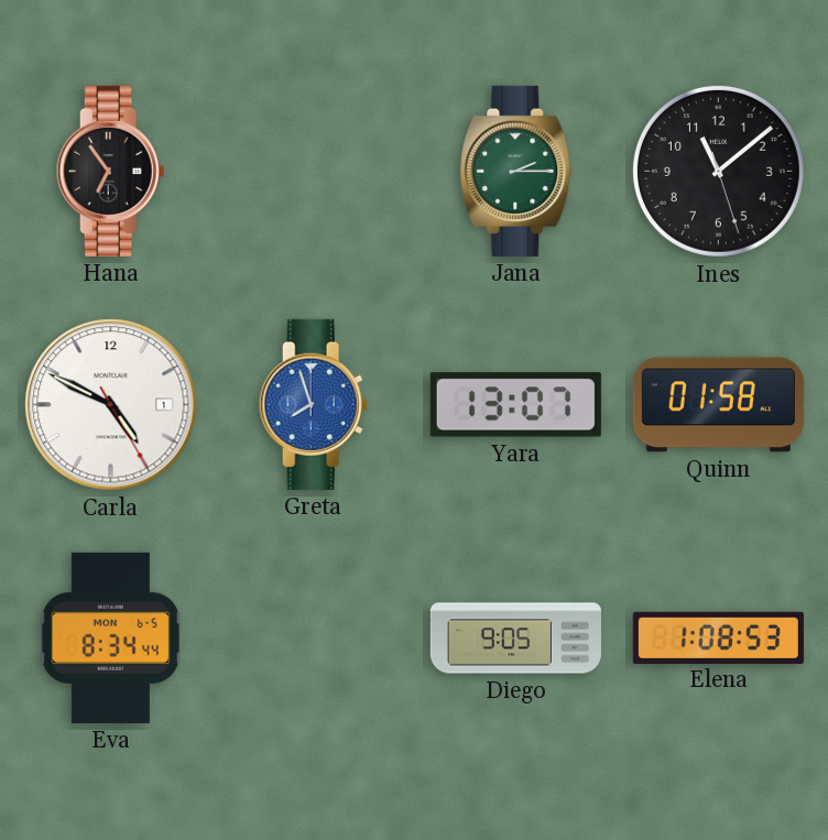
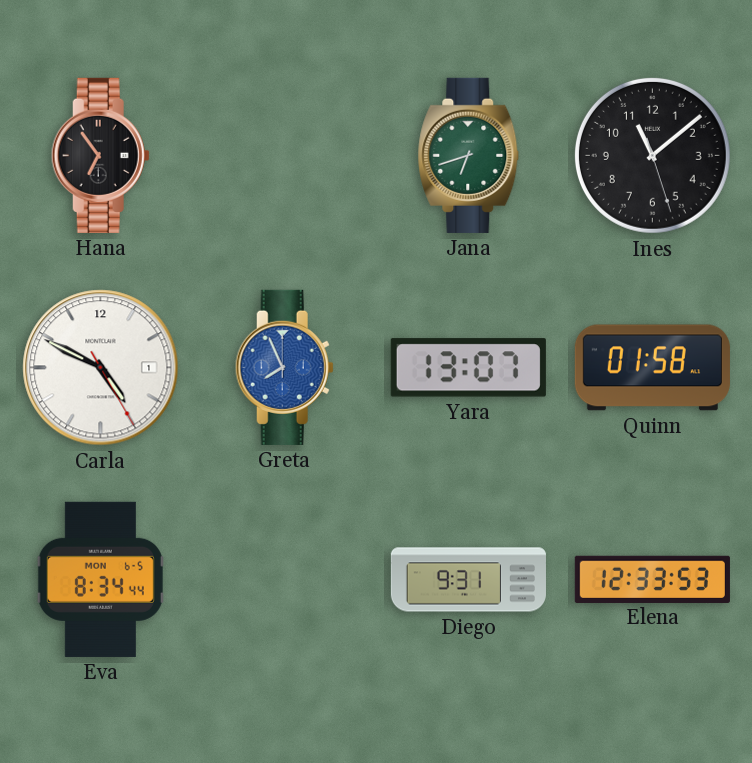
Jana: 2:15 -> 6:42 (469, 155)
Greta: 7:57 -> 7:56 (284, 367)
Diego: 9:05 -> 9:31 (468, 580)
Elena: 1:08 -> 12:33 (652, 579)
